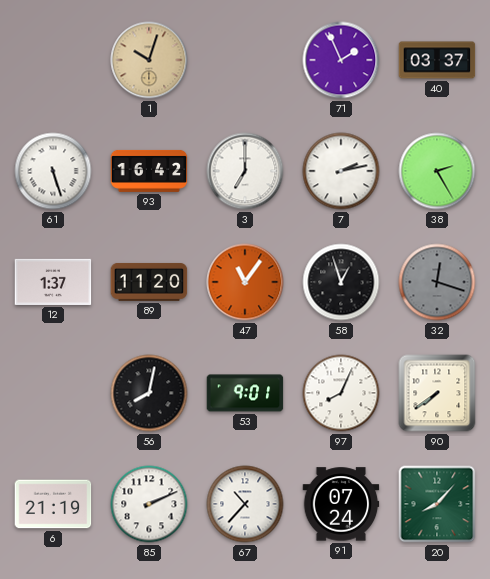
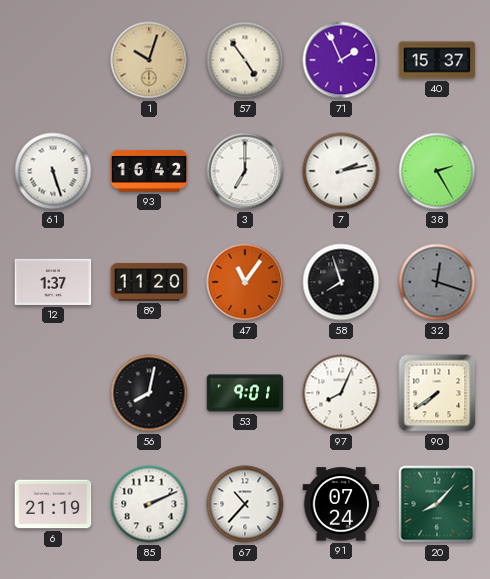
57: none -> 4:54 (245, 60)
40: 03:37 -> 15:37 (437, 60)
58: 12:57 -> 7:57 (341, 282)
